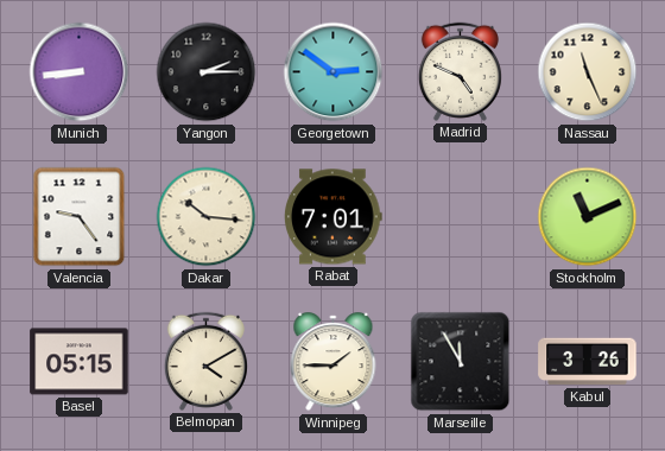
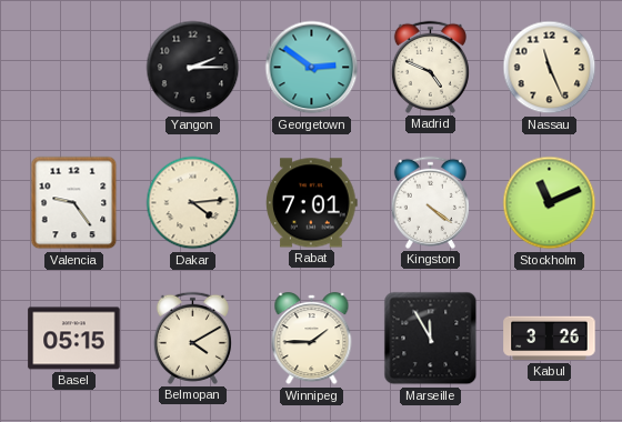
Munich: 8:44 -> none (80, 72)
Dakar: 10:16 -> 4:14 (193, 203)
Kingston: none -> 4:21 (430, 202)
